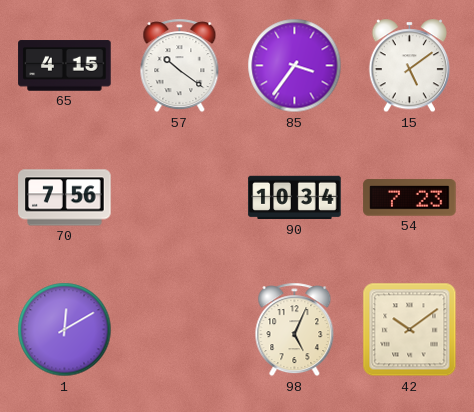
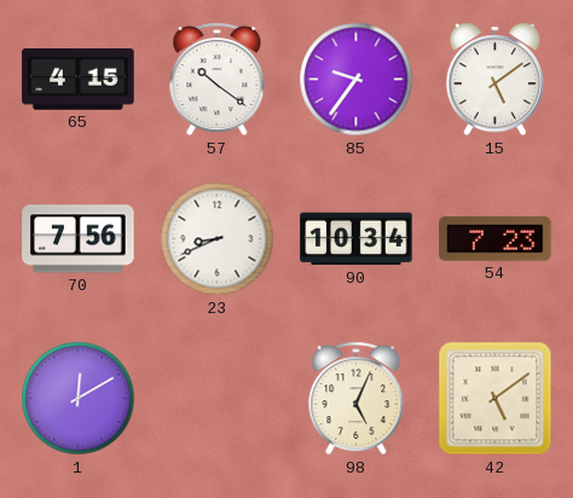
85: 3:36 -> 9:36 (357, 80)
23: none -> 8:41 (218, 239)
42: 10:09 -> 5:09 (496, 399)
